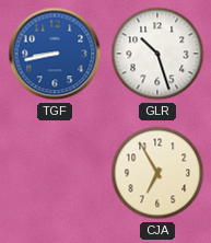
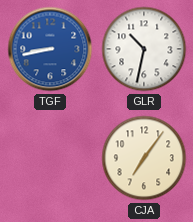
GLR: 10:27 -> 10:32 (144, 49)
CJA: 6:55 -> 7:06 (144, 158)
